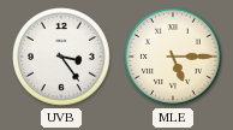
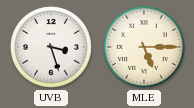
UVB: 3:24 -> 3:27 (51, 47)
